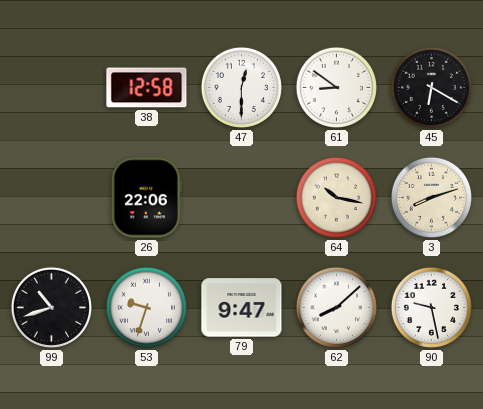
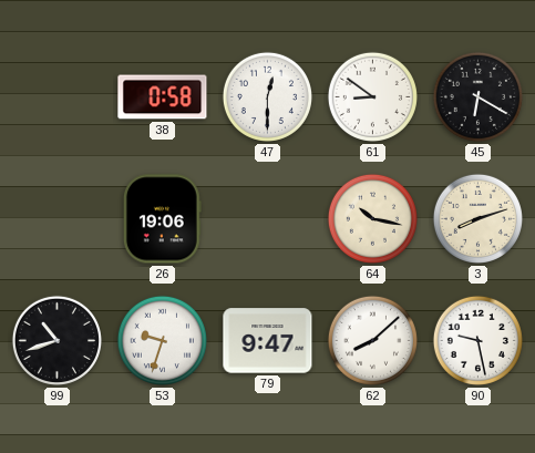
38: 12:58 -> 0:58 (163, 97)
26: 22:06 -> 19:06 (162, 219)
